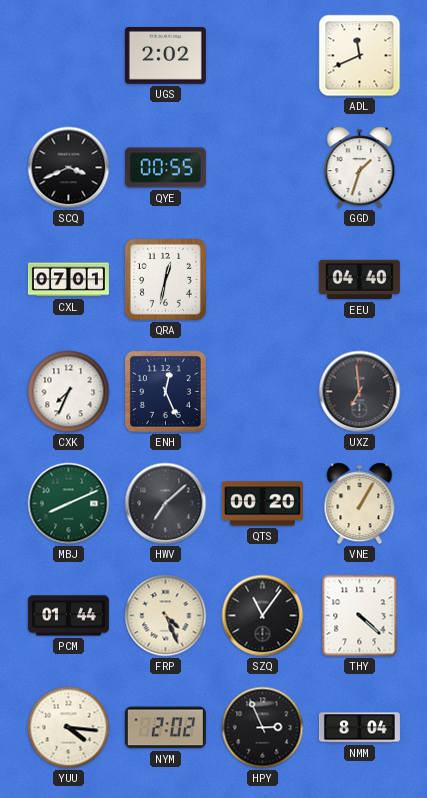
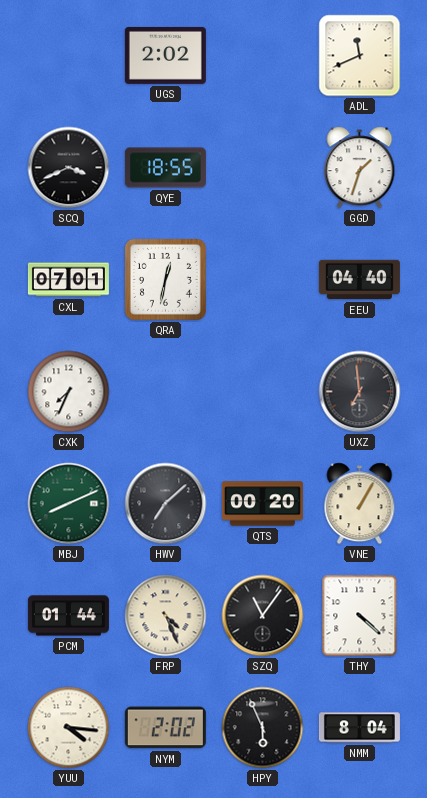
QYE: 00:55 -> 18:55 (165, 168)
ENH: 12:26 -> none (165, 391)
HPY: 2:56 -> 5:56 (263, 728)
